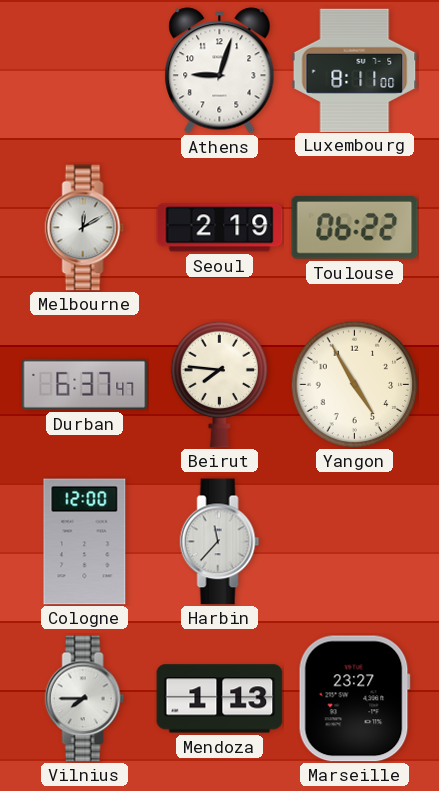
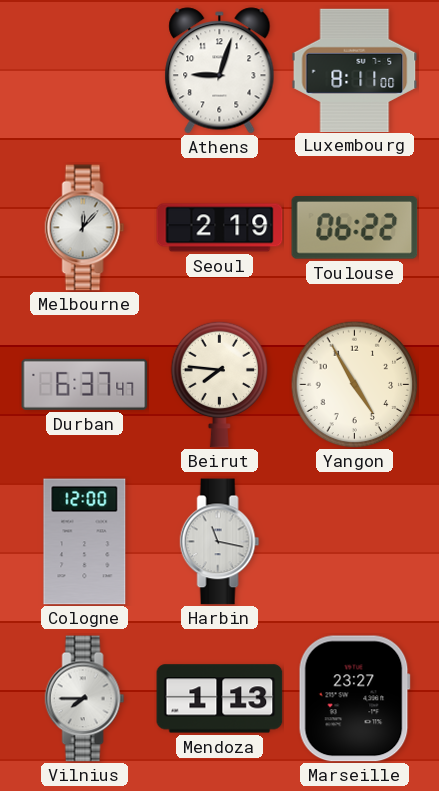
Melbourne: 12:10 -> 12:07 (85, 228)
Harbin: 11:37 -> 11:17 (220, 542)
